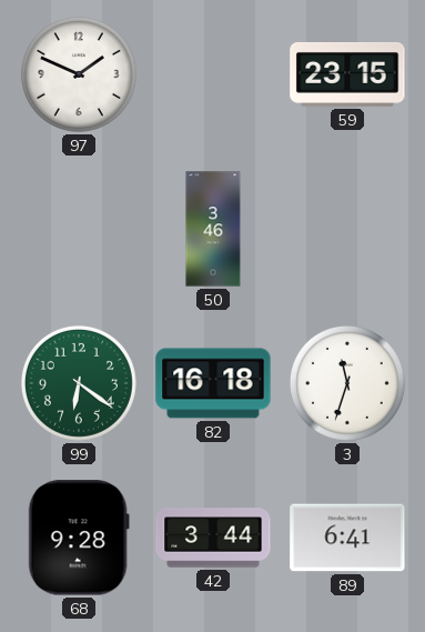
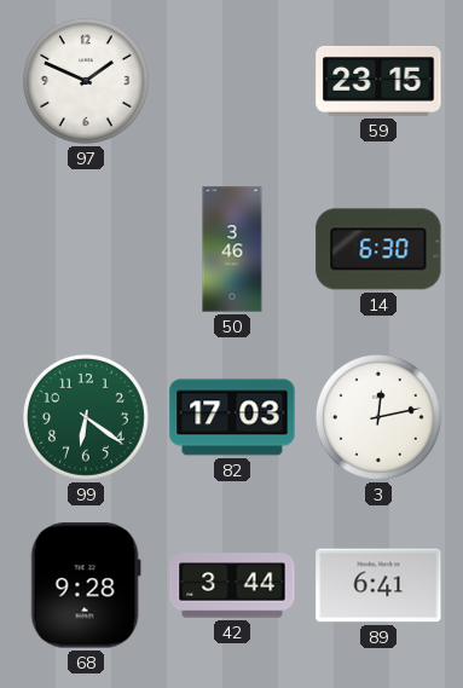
14: none -> 6:30 (378, 249)
82: 16:18 -> 17:03 (232, 417)
3: 11:33 -> 12:13 (378, 417)
